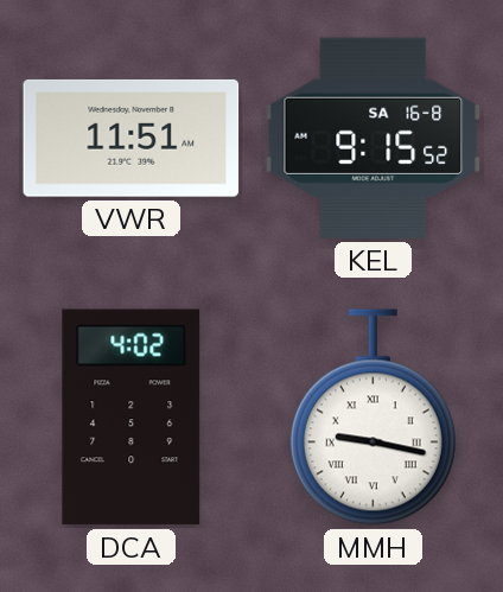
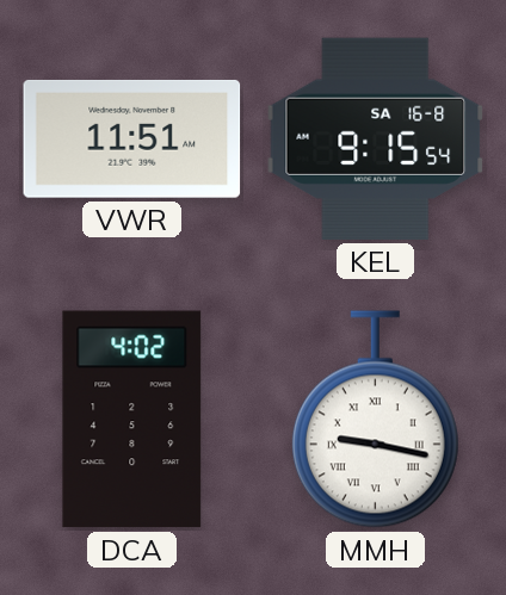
KEL: 9:15:52 -> 9:15:54 (376, 138)
